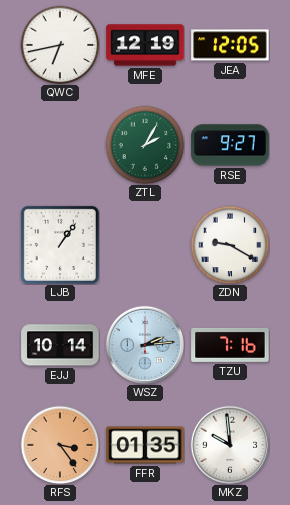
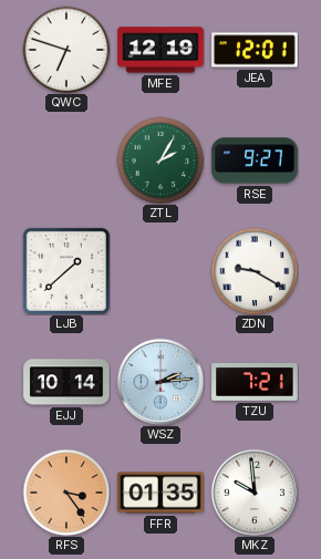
QWC: 6:43 -> 6:48 (66, 50)
JEA: 12:05 -> 12:01 (255, 50)
LJB: 1:06 -> 1:38 (66, 271)
TZU: 7:16 -> 7:21 (255, 382)
